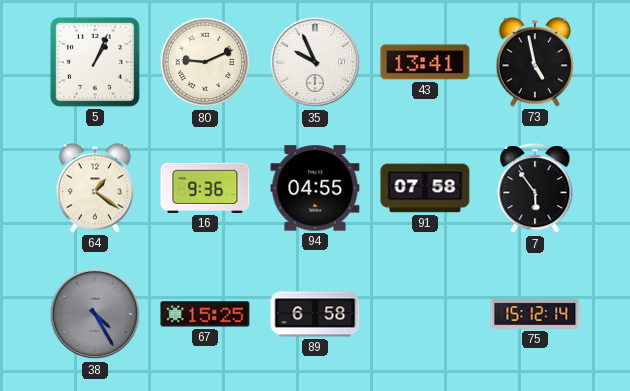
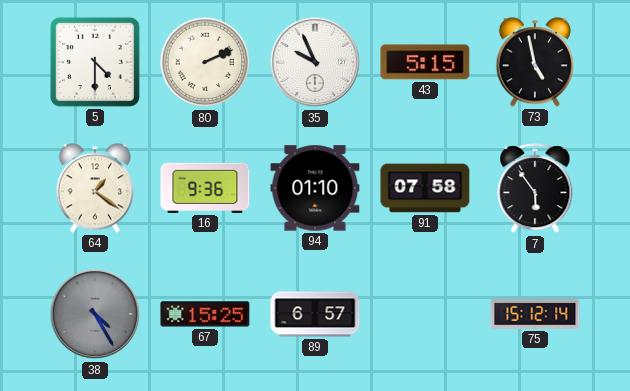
5: 1:04 -> 4:30 (95, 62)
80: 9:11 -> 2:11 (205, 62)
43: 13:41 -> 5:15 (425, 62)
94: 04:55 -> 01:10 (315, 188)
89: 6:58 -> 6:57 (315, 314)
